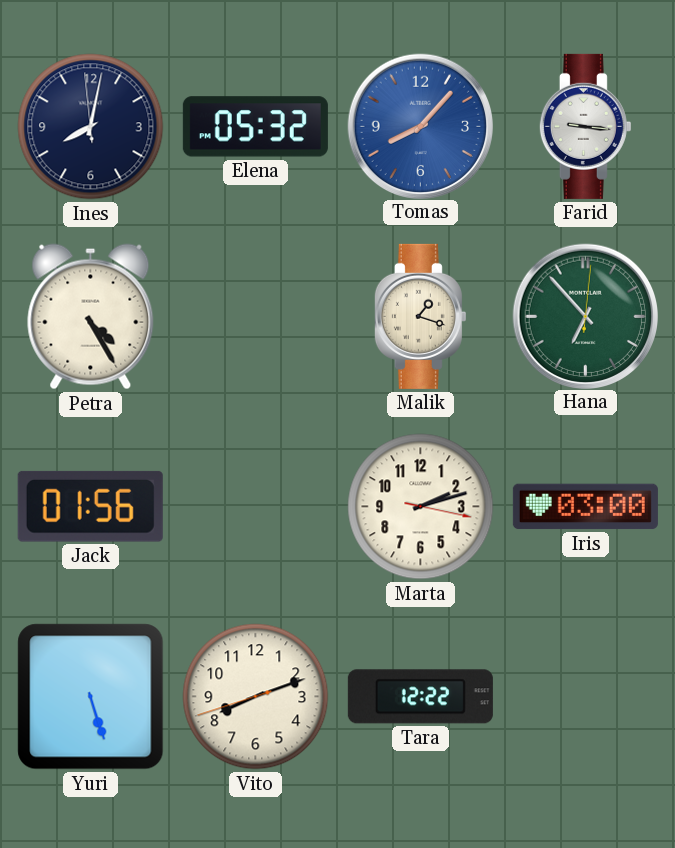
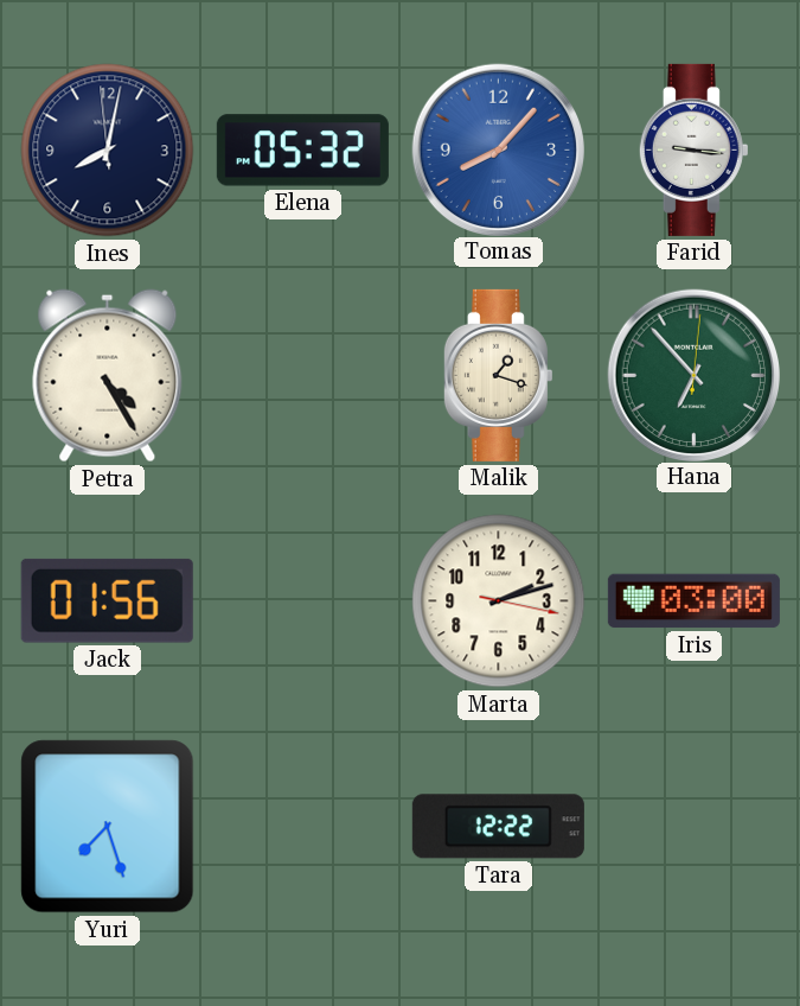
Yuri: 5:27 -> 7:27 (108, 827)
Vito: 8:11 -> none (256, 697)
